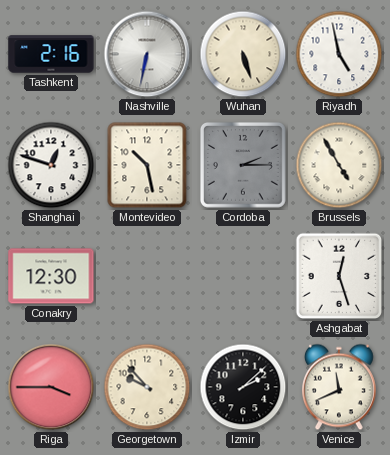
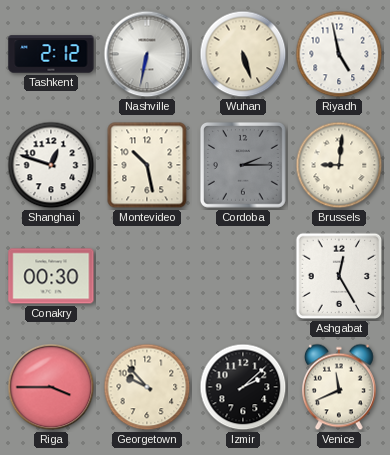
Tashkent: 2:16 -> 2:12 (51, 54)
Brussels: 4:55 -> 9:01 (339, 165)
Conakry: 12:30 -> 00:30 (51, 276)
Ashgabat: 12:27 -> 12:25 (339, 276)
